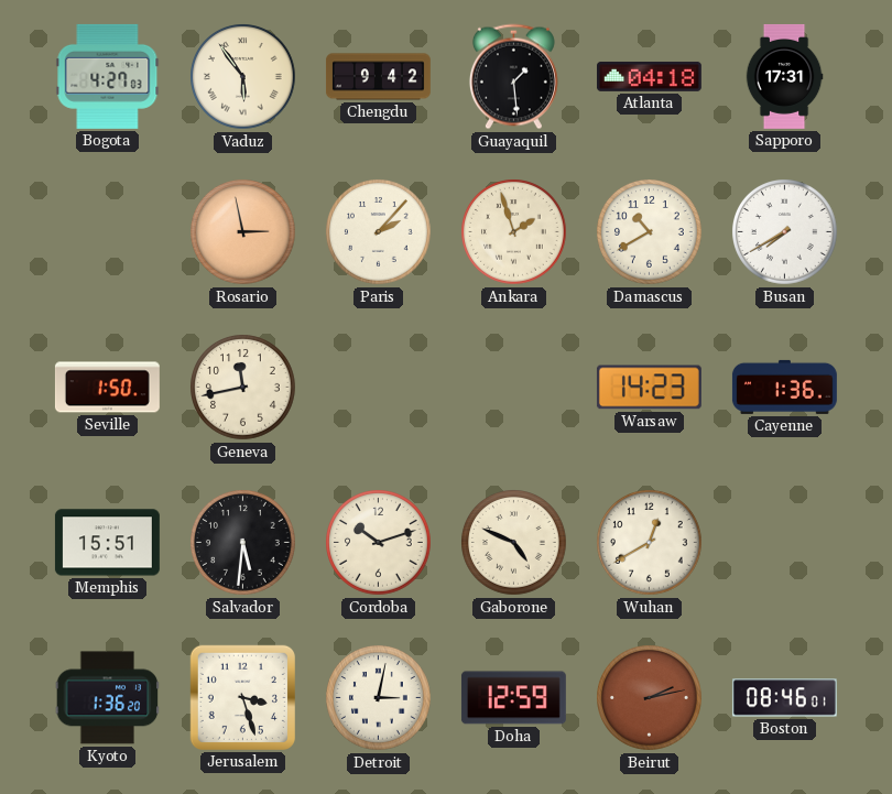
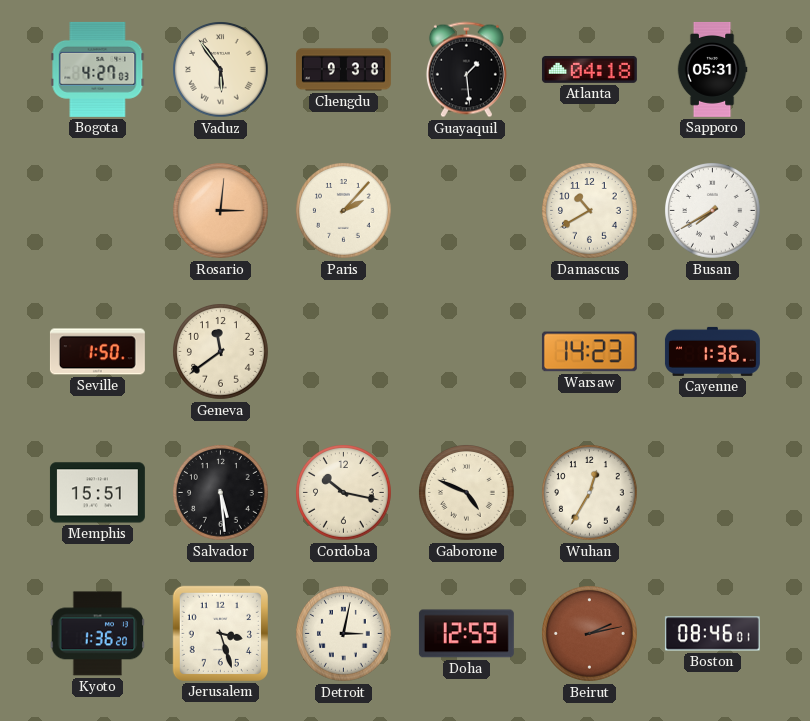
Chengdu: 9:42 -> 9:38 (343, 70)
Sapporo: 17:31 -> 05:31 (712, 69)
Rosario: 2:58 -> 3:01 (221, 211)
Ankara: 1:57 -> none (514, 232)
Geneva: 11:43 -> 11:39 (221, 352)
Salvador: 5:31 -> 5:29 (221, 493)
Cordoba: 10:12 -> 10:17 (344, 493)
Wuhan: 12:40 -> 12:35 (590, 493)
